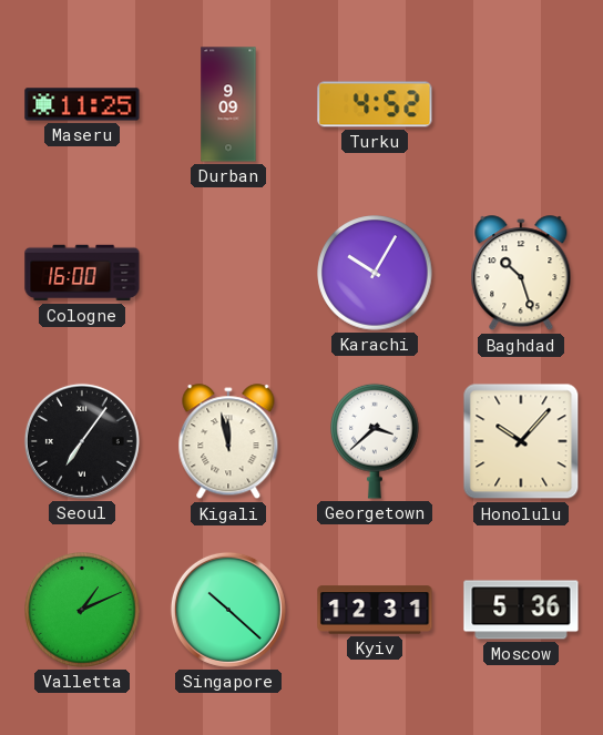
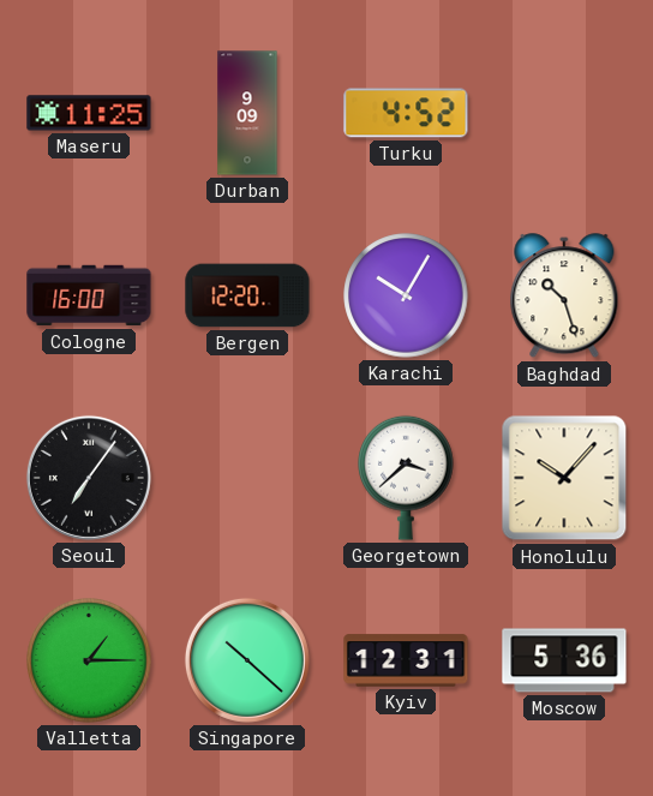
Bergen: none -> 12:20 (247, 295)
Kigali: 11:58 -> none (228, 442)
Valletta: 1:11 -> 1:15 (89, 660)
